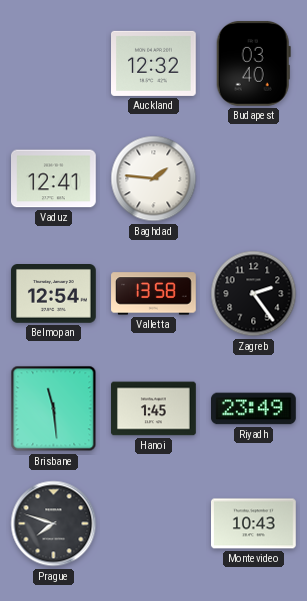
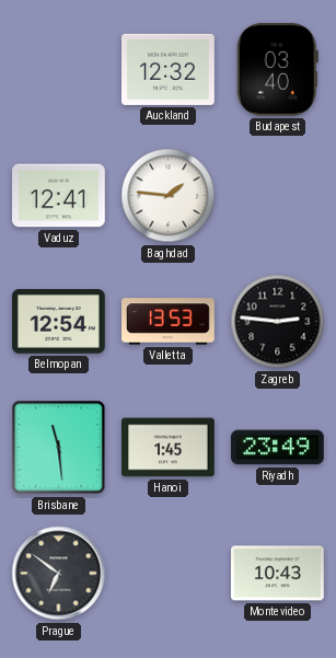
Valletta: 13:58 -> 13:53 (169, 322)
Zagreb: 2:24 -> 2:46 (278, 322)
Prague: 7:48 -> 6:51 (59, 574)
